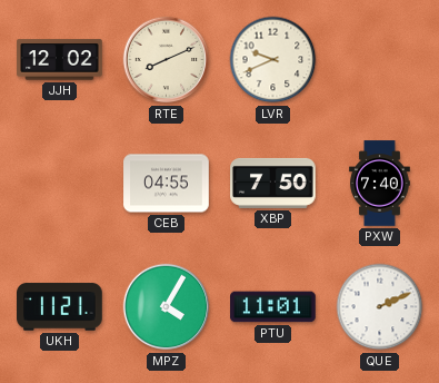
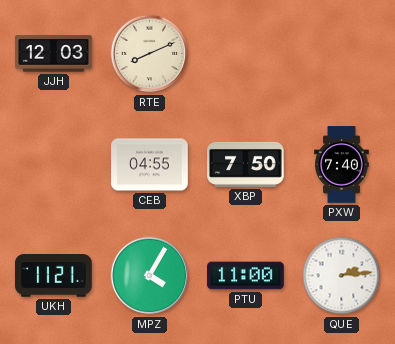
JJH: 12:02 -> 12:03 (54, 54)
LVR: 9:41 -> none (273, 60)
PTU: 11:01 -> 11:00 (246, 276)
QUE: 2:11 -> 2:14 (342, 276)
